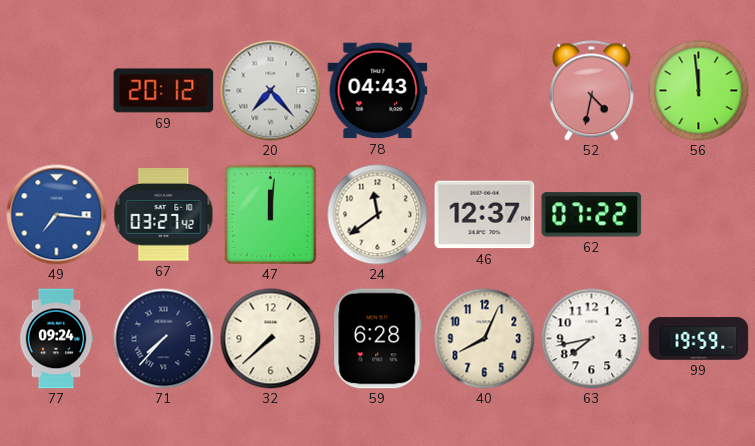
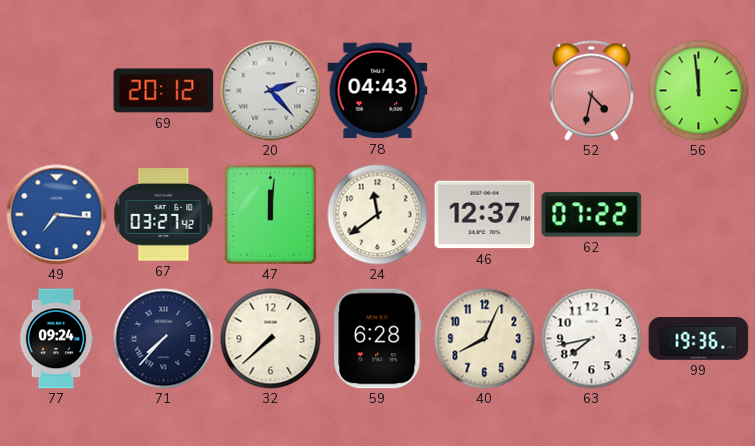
20: 7:23 -> 2:23 (271, 91)
99: 19:59 -> 19:36 (699, 339)
